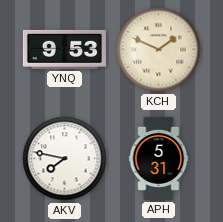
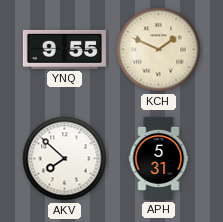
YNQ: 9:53 -> 9:55 (64, 49)
AKV: 7:47 -> 7:52 (65, 159)
